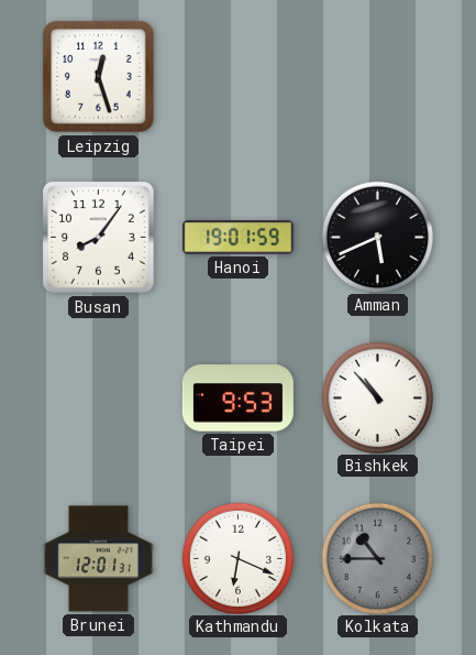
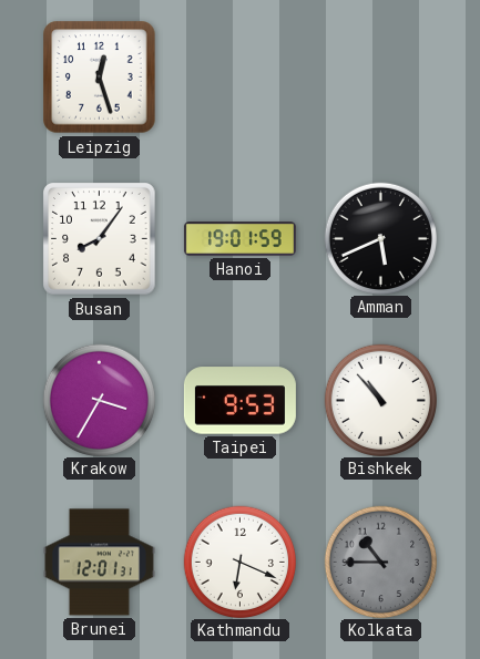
Krakow: none -> 3:35 (99, 400)
